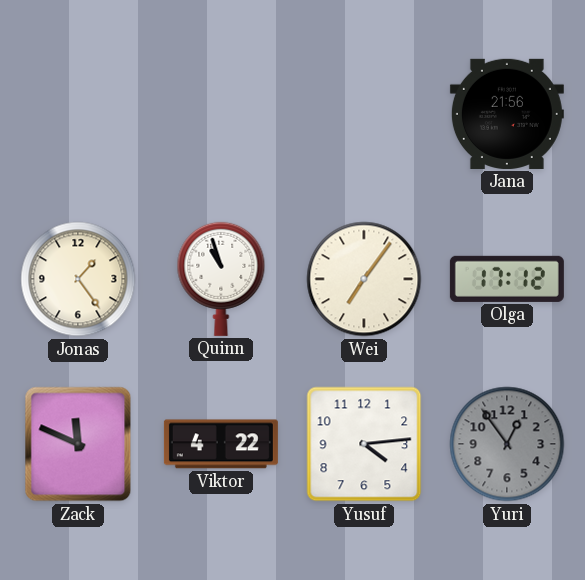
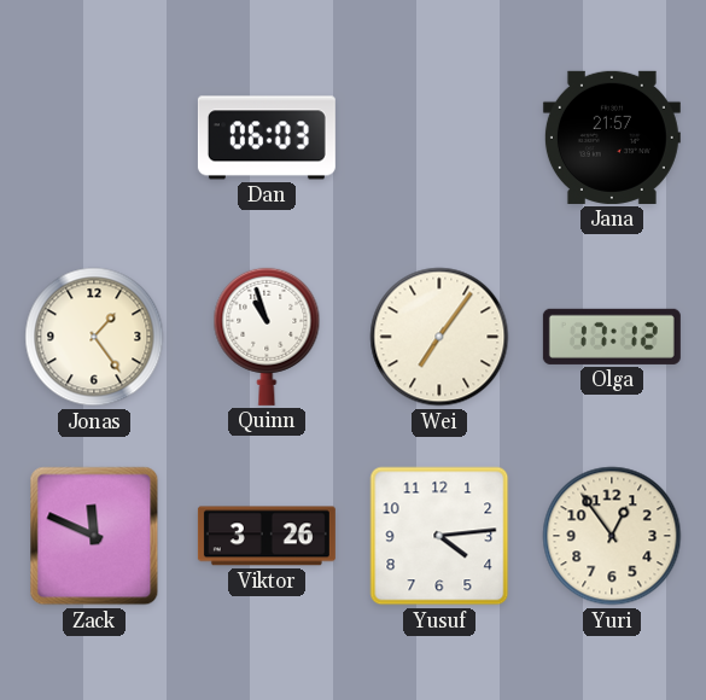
Dan: none -> 06:03 (267, 138)
Jana: 21:56 -> 21:57 (612, 138)
Viktor: 4:22 -> 3:26 (267, 536)
Yuri dial: grey -> cream (612, 536)
